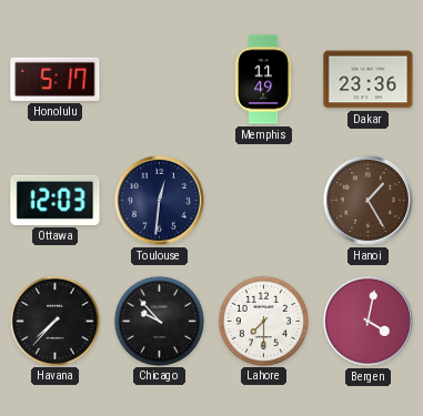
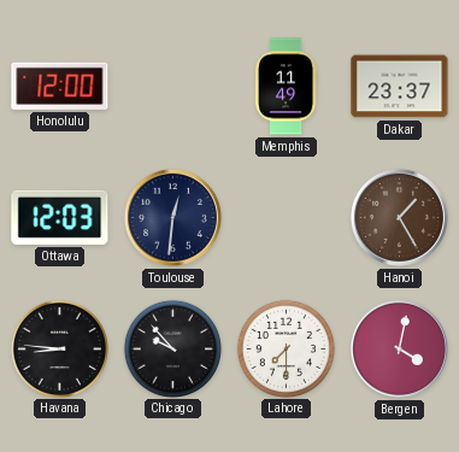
Honolulu: 5:17 -> 12:00 (60, 86)
Dakar: 23:36 -> 23:37 (400, 87)
Havana: 7:37 -> 8:46 (59, 348)
